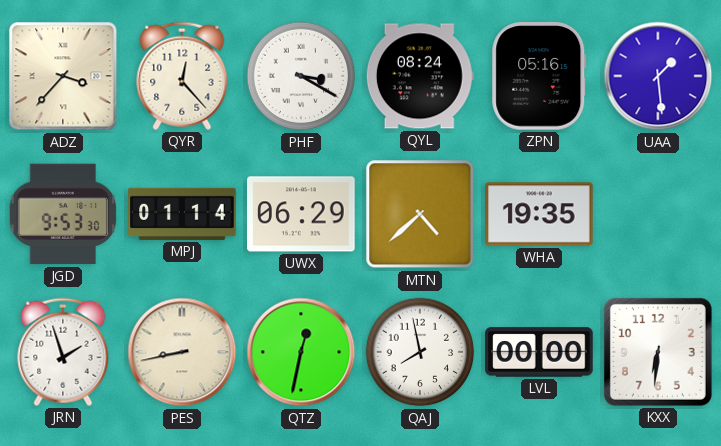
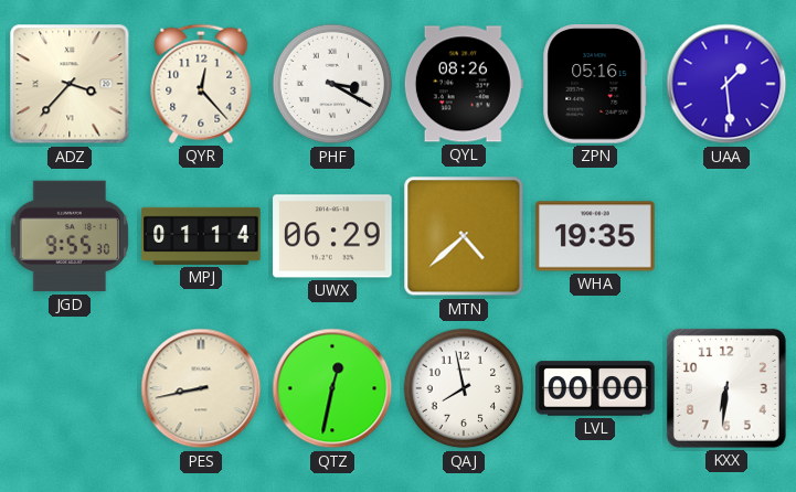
QYL: 08:24 -> 08:26 (464, 84)
JGD: 9:53 -> 9:55 (70, 236)
JRN: 1:57 -> none (63, 352)
